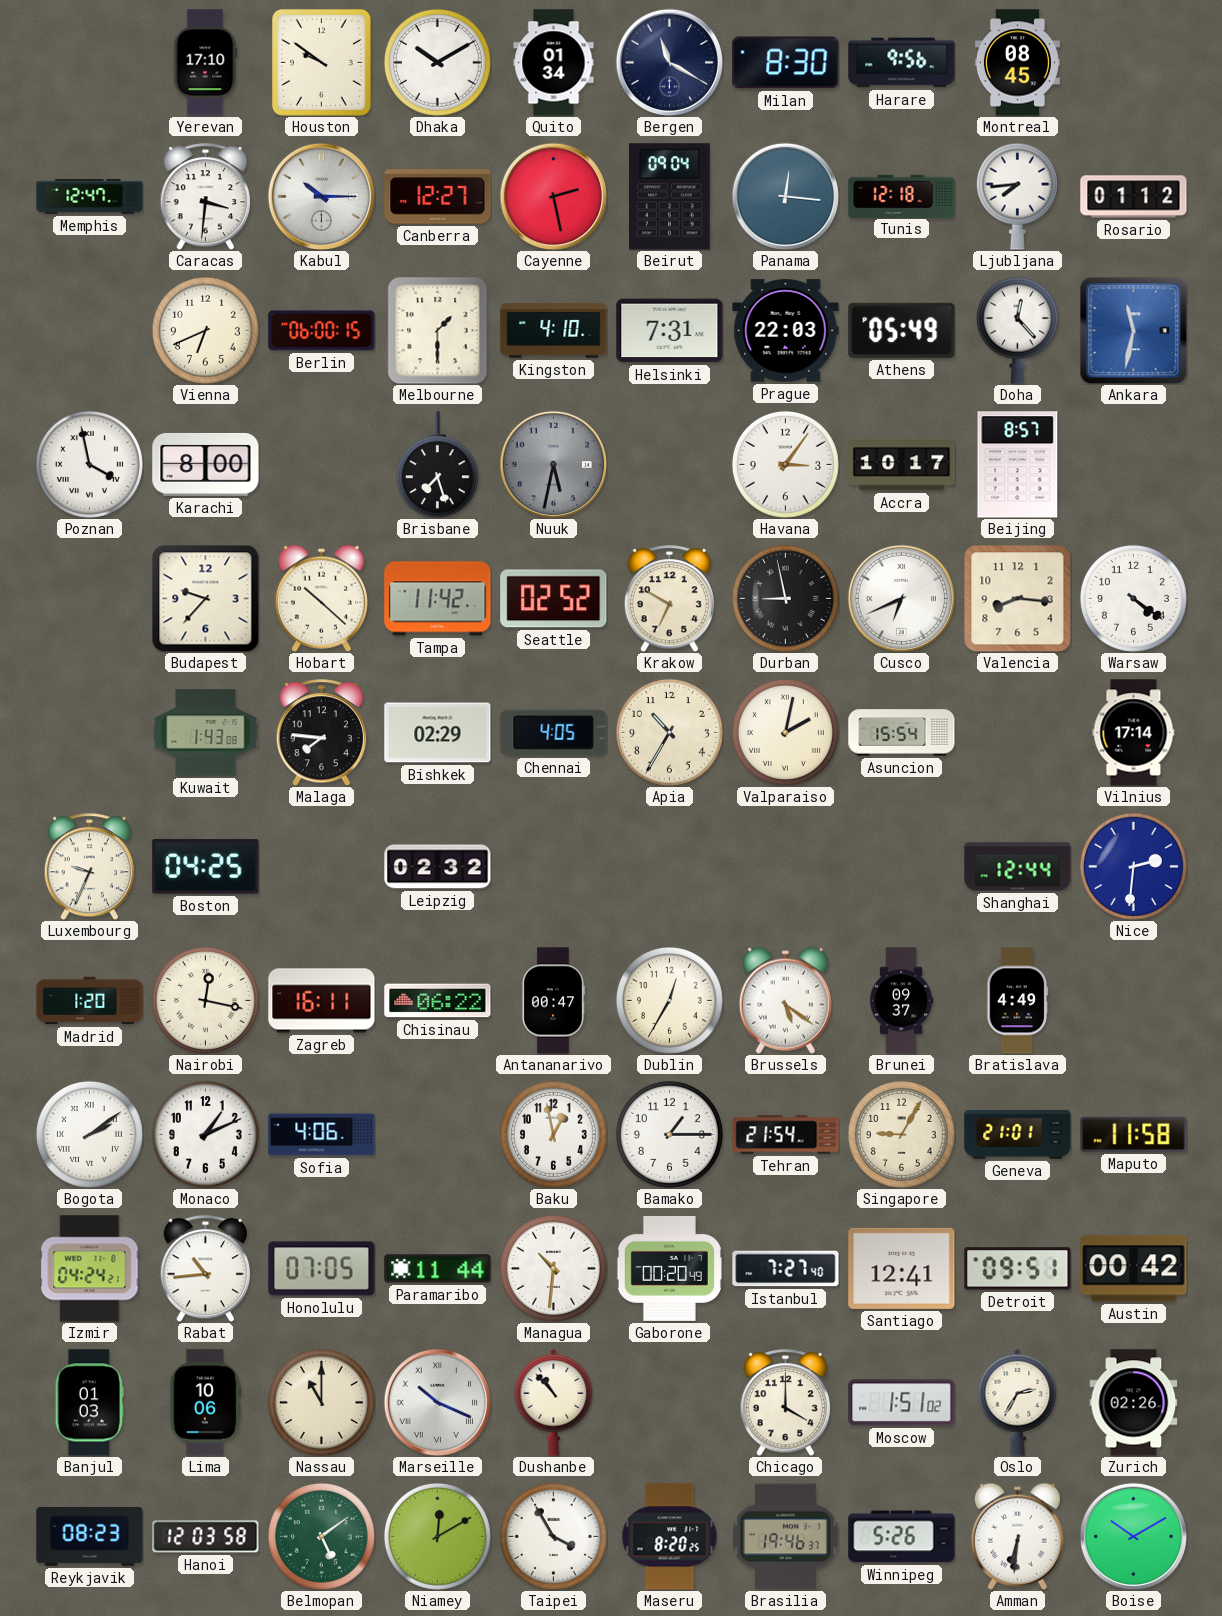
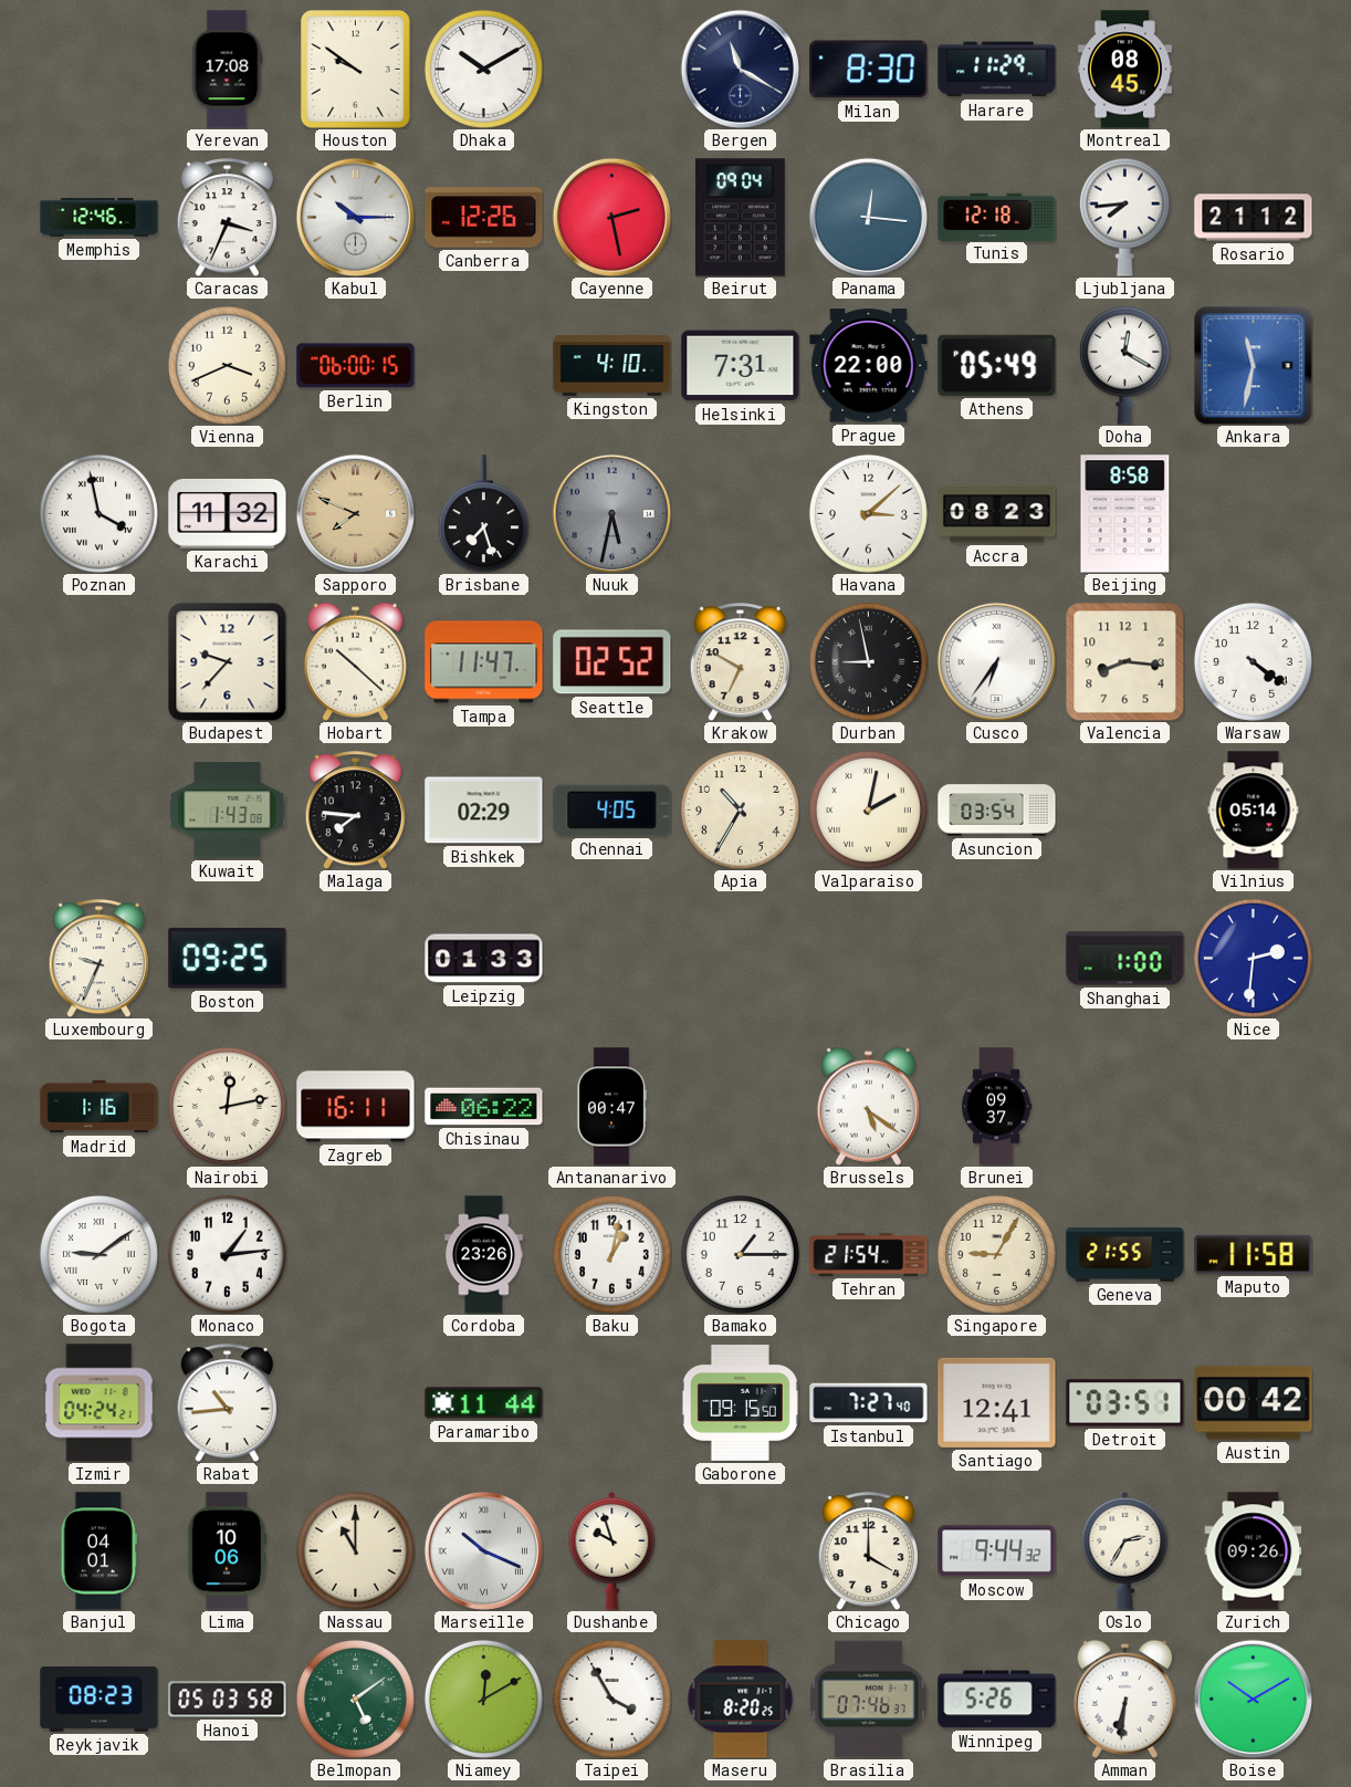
Yerevan: 17:10 -> 17:08 (227, 70)
Quito: 01:34 -> none (554, 63)
Harare: 9:56 -> 11:29 (997, 70)
Memphis: 12:47 -> 12:46 (100, 218)
Caracas: 3:31 -> 3:34 (227, 218)
Canberra: 12:27 -> 12:26 (484, 218)
Rosario: 01:12 -> 21:12 (1254, 218)
Vienna: 6:41 -> 3:41 (227, 365)
Melbourne: 1:30 -> none (438, 330)
Prague: 22:03 -> 22:00 (869, 366)
Doha: 12:23 -> 12:20 (1124, 365)
Karachi: 8:00 -> 11:32 (228, 514)
Sapporo: none -> 7:49 (355, 513)
Havana: 3:06 -> 3:08 (868, 513)
Accra: 10:17 -> 08:23 (997, 514)
Beijing: 8:57 -> 8:58 (1125, 514)
Tampa: 11:42 -> 11:47 (484, 662)
Cusco: 6:41 -> 6:36 (996, 661)
Asuncion: 15:54 -> 03:54 (997, 811)
Vilnius: 17:14 -> 05:14 (1254, 811)
Boston: 04:25 -> 09:25 (228, 959)
Leipzig: 02:32 -> 01:33 (484, 959)
Shanghai: 12:44 -> 1:00 (1125, 959)
Madrid: 1:20 -> 1:16 (100, 1107)
Nairobi: 12:17 -> 12:13 (227, 1106)
Dublin: 12:35 -> none (669, 1000)
Bratislava: 4:49 -> none (1018, 1001)
Bogota: 2:09 -> 9:09 (98, 1254)
Monaco: 1:11 -> 1:14 (227, 1254)
Sofia: 4:06 -> none (322, 1135)
Cordoba: none -> 23:26 (484, 1255)
Baku: 12:58 -> 1:02 (611, 1254)
Geneva: 21:01 -> 21:55 (1125, 1254)
Honolulu: 07:05 -> none (322, 1269)
Managua: 10:31 -> none (553, 1268)
Gaborone: 00:20 -> 09:15 (740, 1402)
Detroit: 09:51 -> 03:51 (1125, 1403)
Banjul: 01:03 -> 04:01 (98, 1551)
Dushanbe: 10:53 -> 9:57 (612, 1551)
Moscow: 1:51 -> 9:44 (997, 1551)
Zurich: 02:26 -> 09:26 (1254, 1551)
Hanoi: 12:03 -> 05:03 (228, 1700)
Brasilia: 19:46 -> 07:46 (869, 1700)
